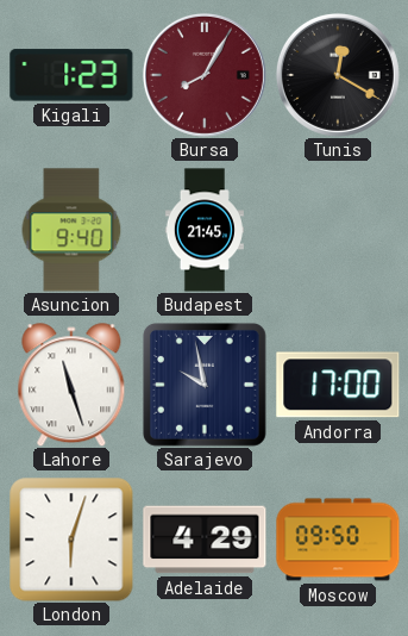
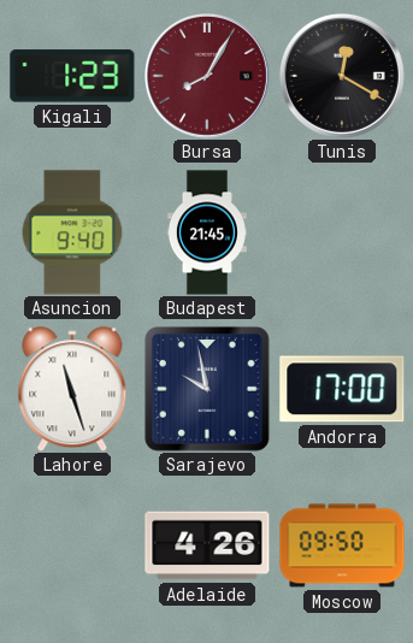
London: 6:03 -> none (71, 540)
Adelaide: 4:29 -> 4:26 (207, 545)
